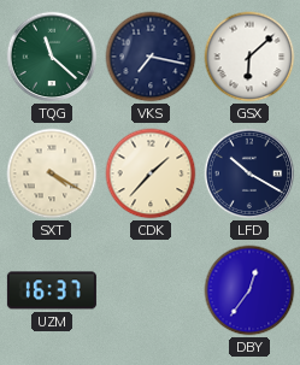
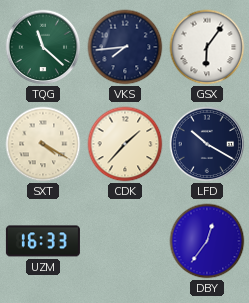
VKS: 7:17 -> 7:44 (125, 47)
GSX: 6:08 -> 6:06 (207, 47)
UZM: 16:37 -> 16:33 (43, 241)
